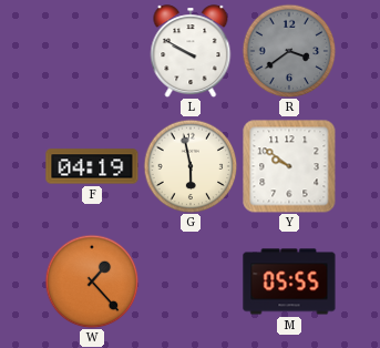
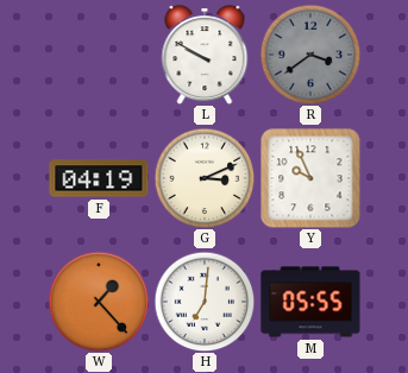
G: 5:58 -> 3:11 (205, 178)
Y: 9:51 -> 9:56 (310, 178)
H: none -> 7:01 (205, 302)
